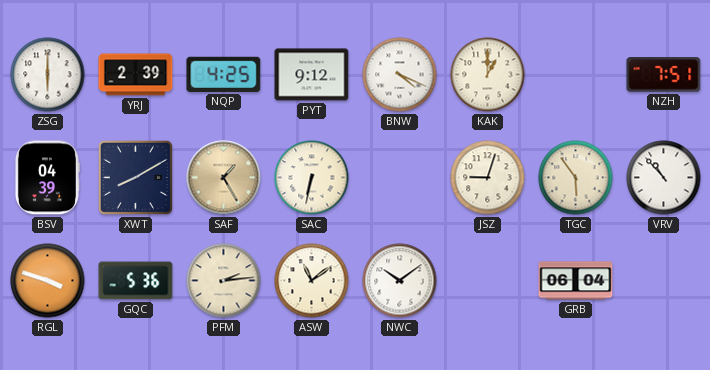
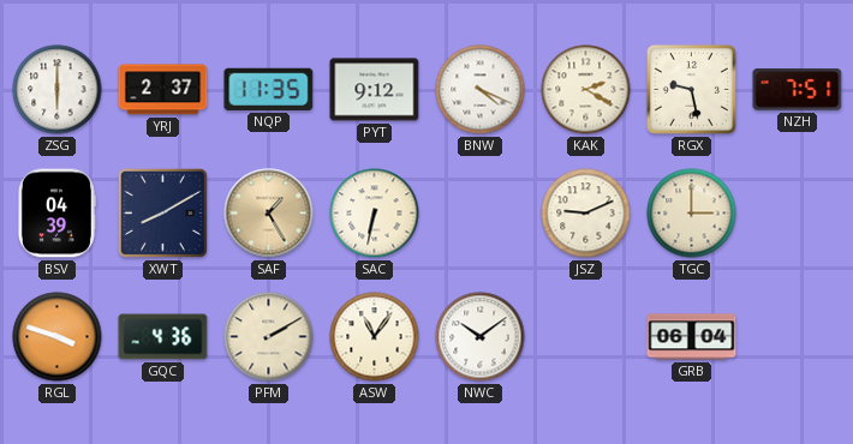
YRJ: 2:39 -> 2:37 (163, 90)
NQP: 4:25 -> 11:35 (269, 89)
KAK: 1:00 -> 2:20 (586, 90)
RGX: none -> 9:28 (691, 89)
JSZ: 9:03 -> 9:11 (586, 214)
TGC: 5:54 -> 3:00 (692, 214)
VRV: 10:53 -> none (664, 178)
GQC: 5:36 -> 4:36 (163, 337)
PFM: 2:14 -> 2:10 (269, 337)
ASW: 11:09 -> 11:06 (375, 337)
